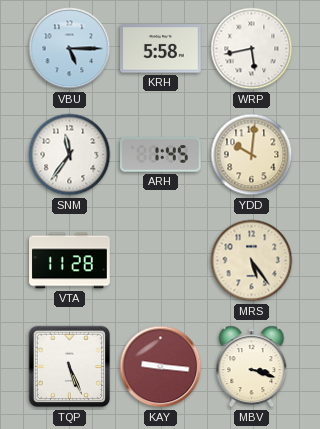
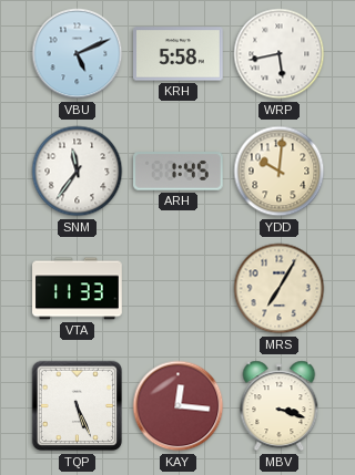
VBU: 5:15 -> 5:11 (78, 54)
VTA: 11:28 -> 11:33 (78, 289)
MRS: 5:24 -> 7:05 (280, 289)
KAY: 9:16 -> 12:16 (179, 406)
